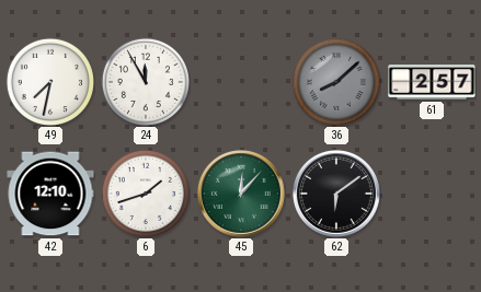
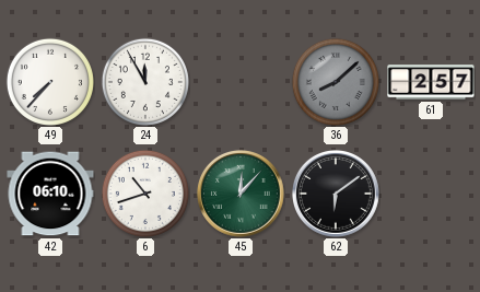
49: 7:32 -> 7:37 (50, 82)
42: 12:10 -> 06:10 (50, 194)
6: 1:42 -> 10:42 (145, 194)
